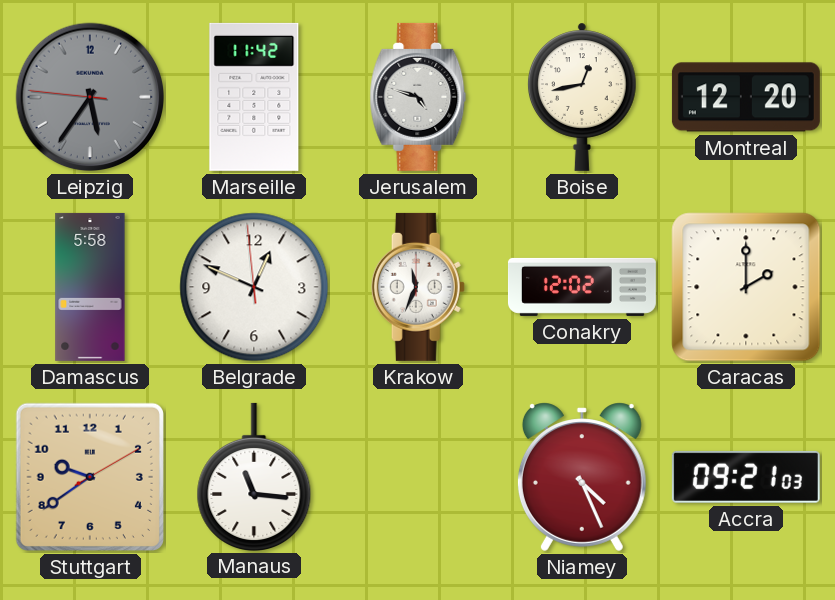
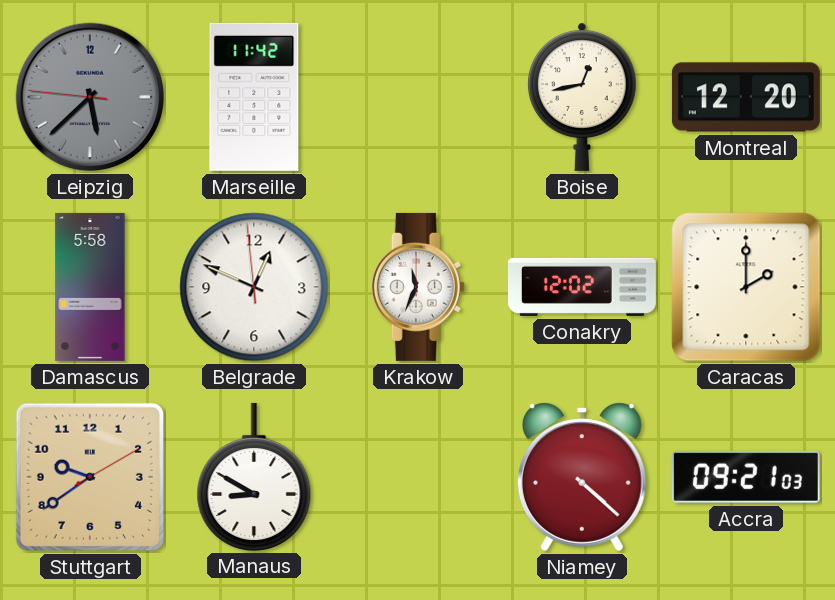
Leipzig: 5:35 -> 5:37 (90, 97)
Jerusalem: 4:48 -> none (418, 97)
Manaus: 11:16 -> 8:50 (254, 476)
Niamey: 4:26 -> 4:22 (582, 477)
